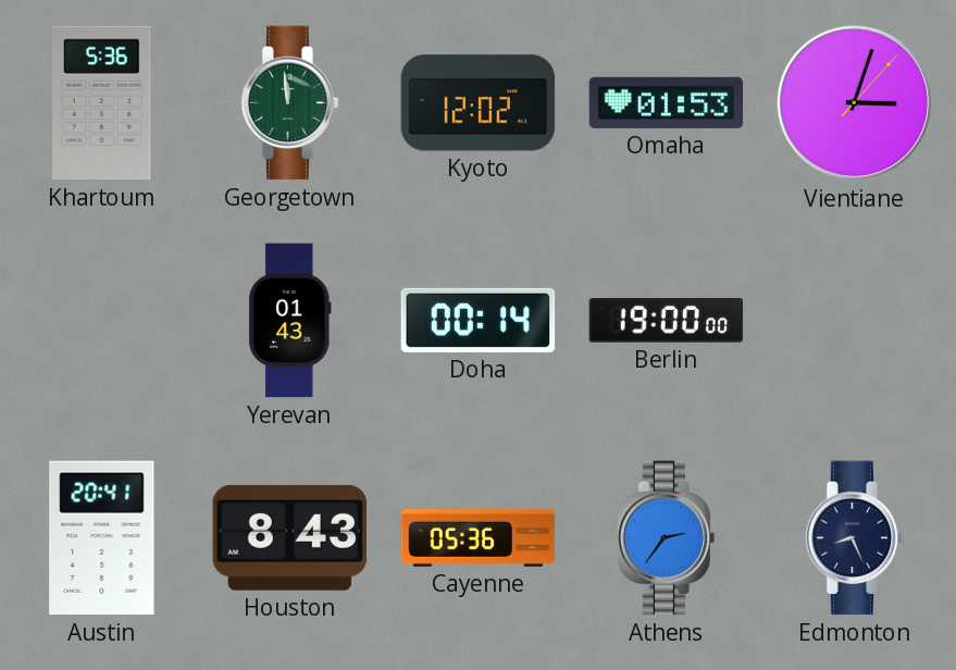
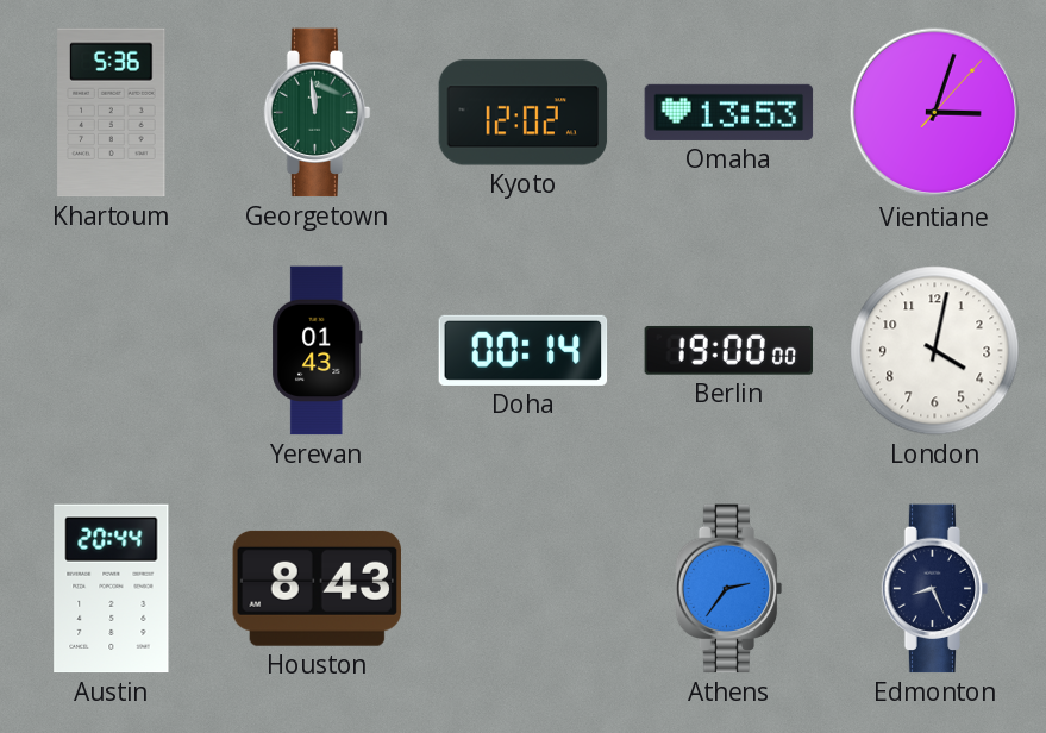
Omaha: 01:53 -> 13:53 (729, 112)
London: none -> 4:02 (935, 351)
Austin: 20:41 -> 20:44 (112, 589)
Cayenne: 05:36 -> none (479, 537)
